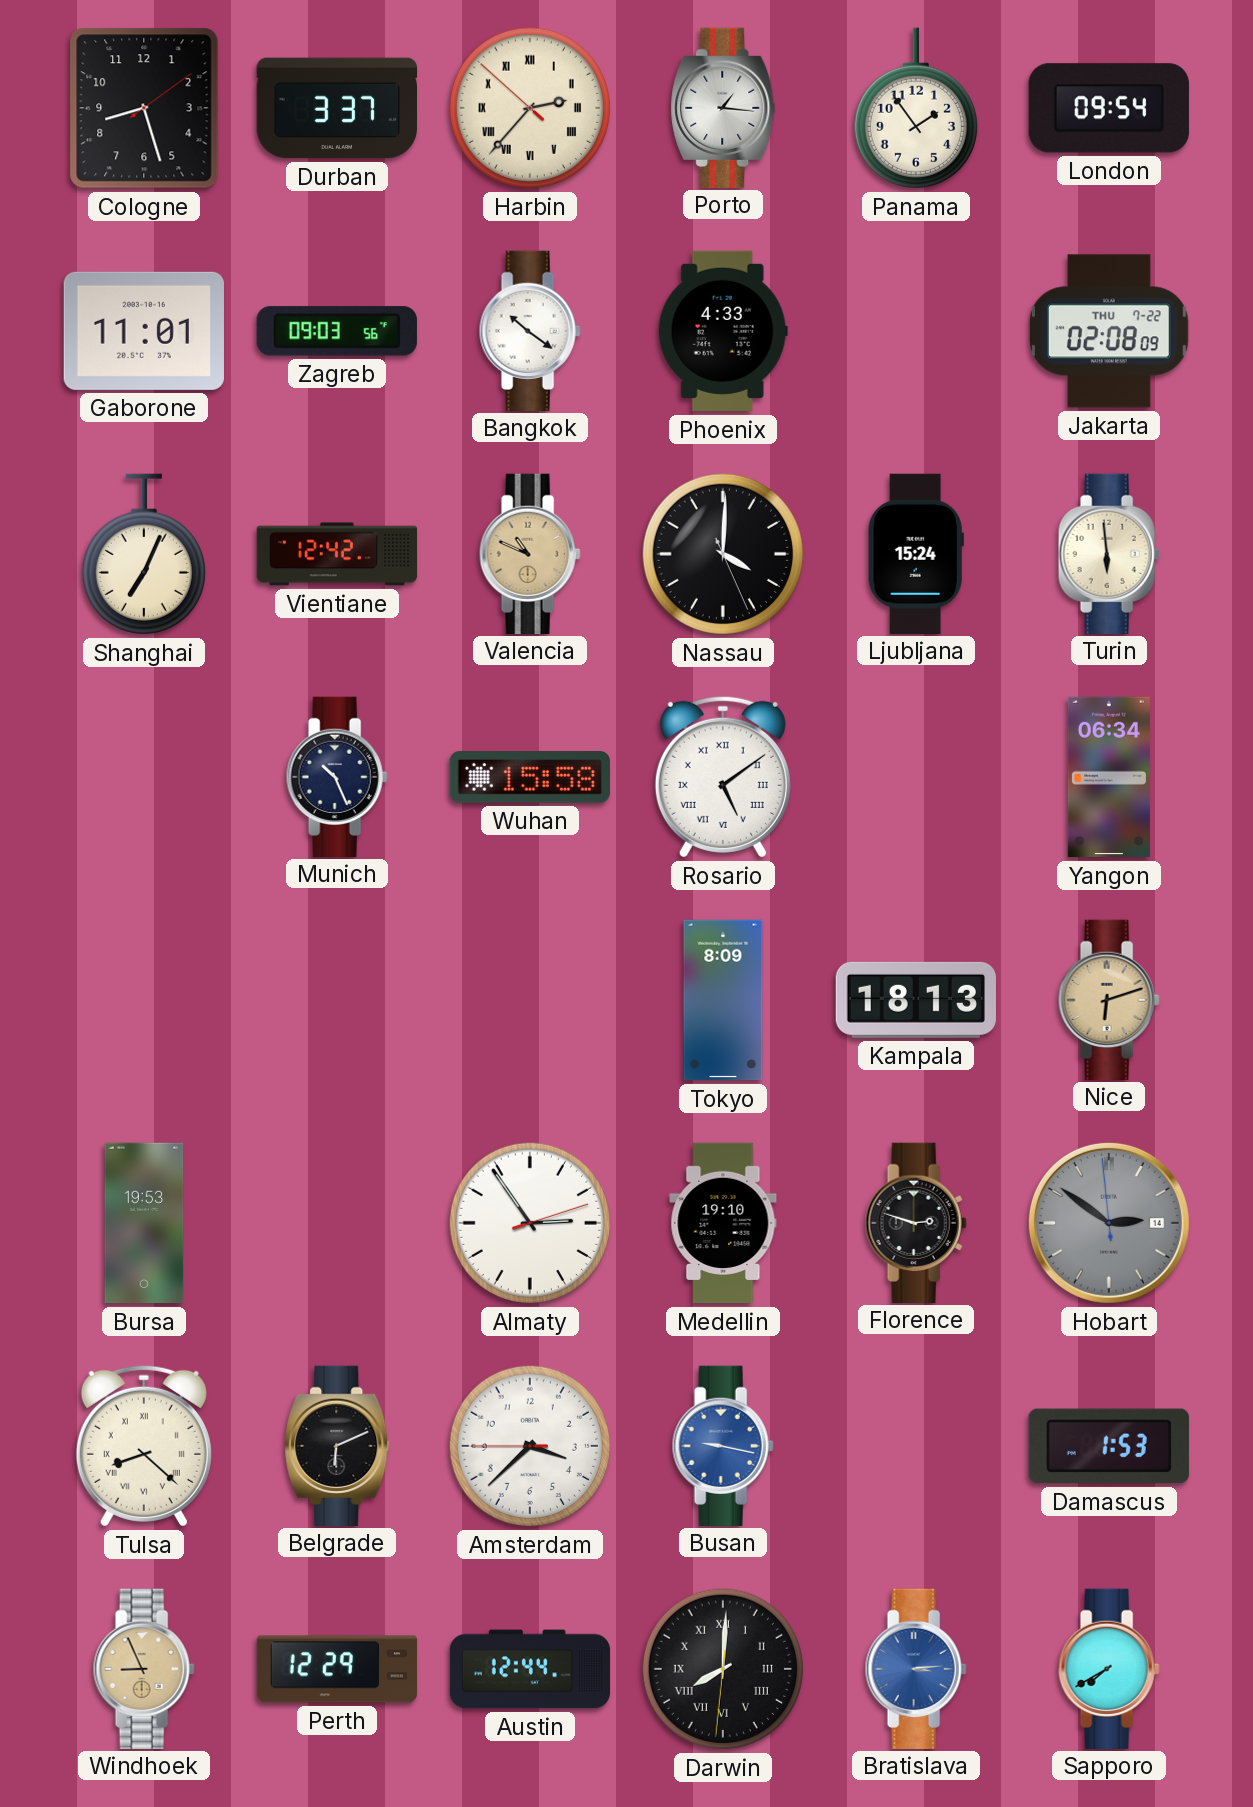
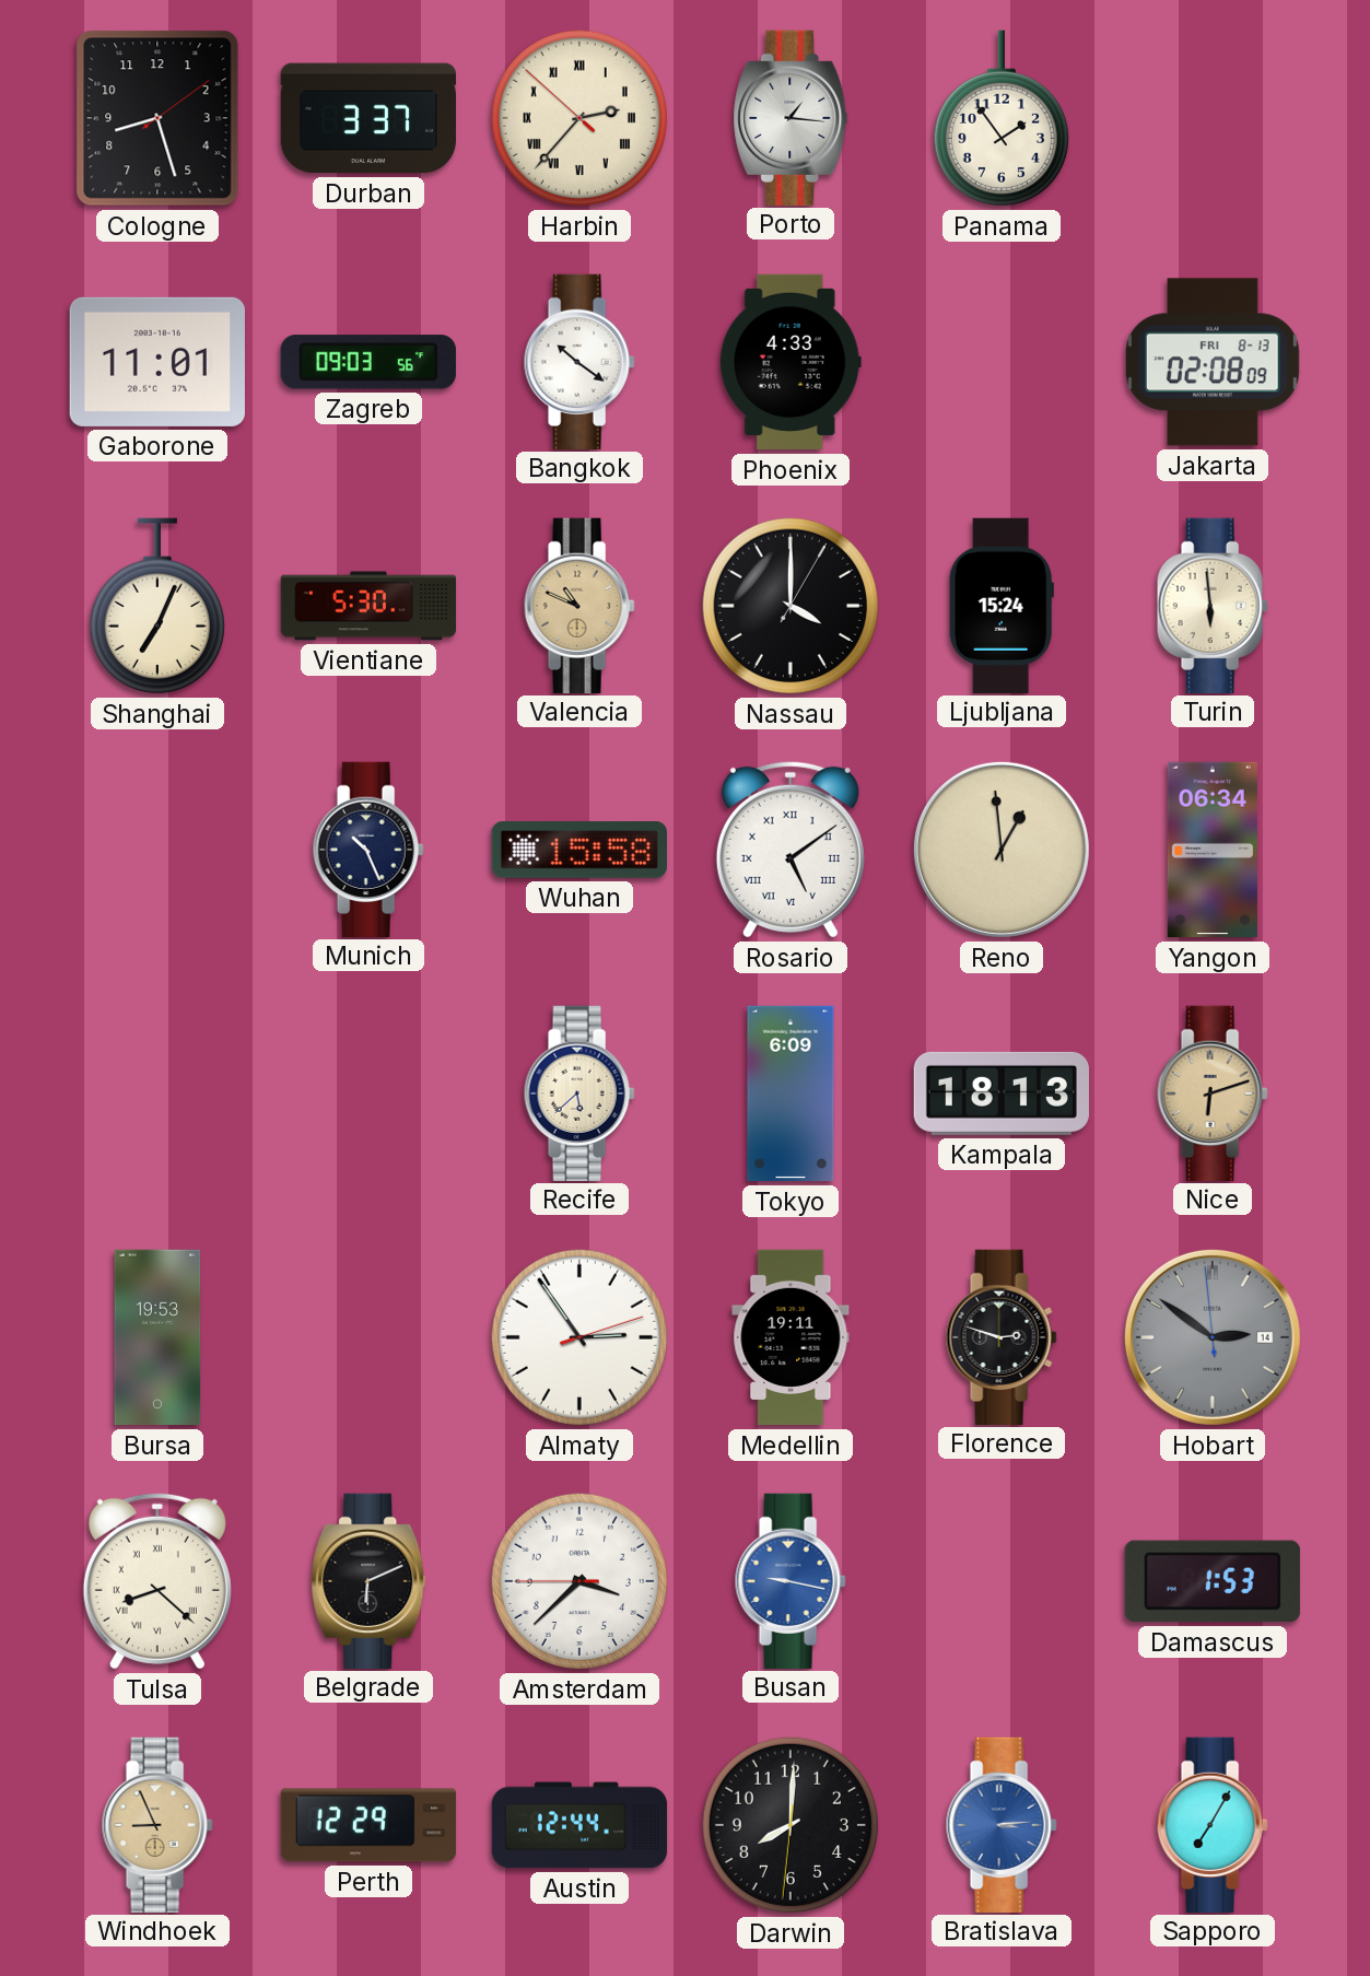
London: 09:54 -> none (1109, 108)
Jakarta date: THU 7-22 -> FRI 8-13 (1213, 362)
Vientiane: 12:42 -> 5:30 (368, 606)
Nassau: 4:00:26 -> 4:00:05 (791, 606)
Reno: none -> 12:59 (1002, 850)
Recife: none -> 5:38 (579, 1092)
Tokyo: 8:09 -> 6:09 (791, 1094)
Medellin: 19:10 -> 19:11 (791, 1337)
Darwin numerals: Roman -> Arabic (791, 1825)
Sapporo: 7:40 -> 7:05 (1213, 1824)
